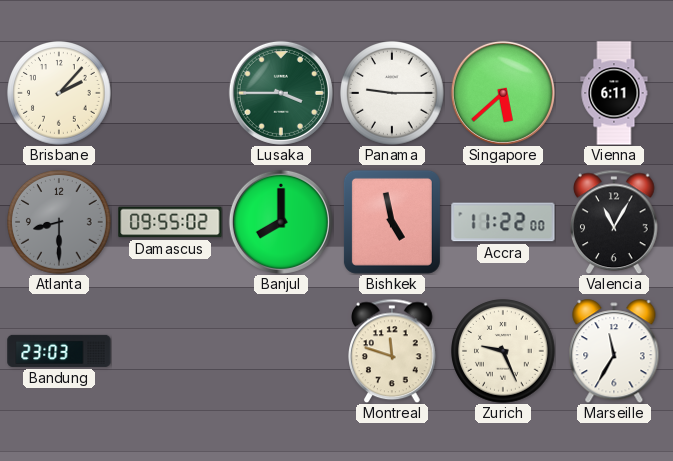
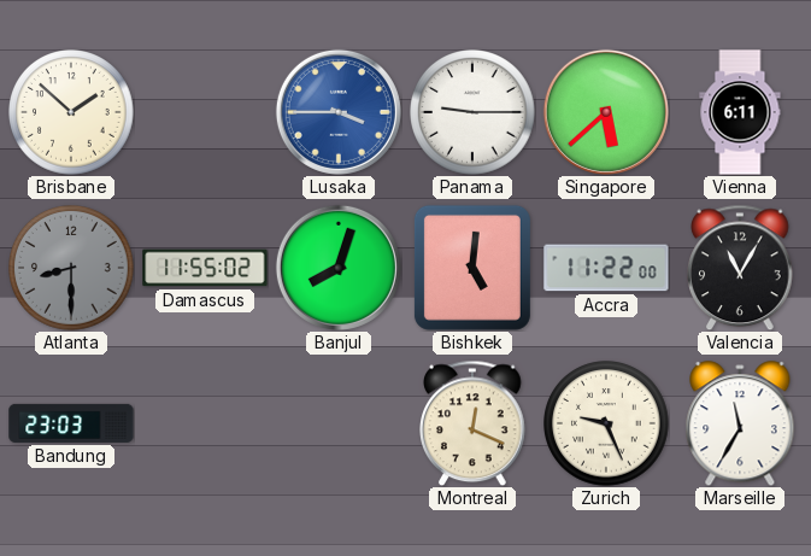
Brisbane: 2:07 -> 1:52 (72, 113)
Lusaka dial: green -> blue (339, 112)
Damascus: 09:55 -> 11:55 (205, 268)
Banjul: 8:00 -> 8:03 (339, 268)
Bishkek: 4:58 -> 5:01 (472, 268)
Montreal: 11:48 -> 12:19 (474, 423)
